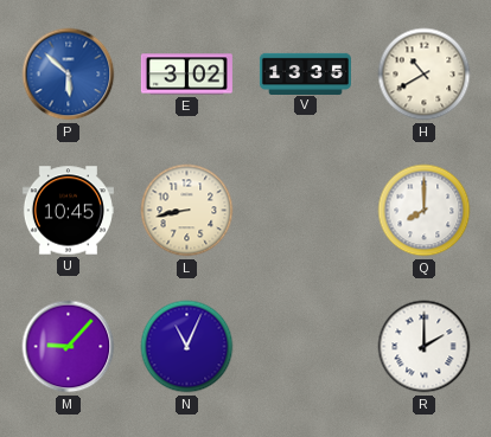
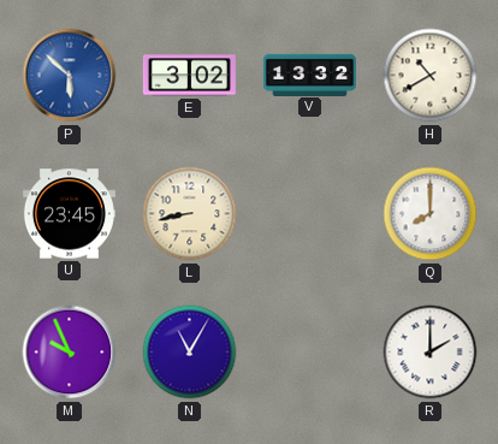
V: 13:35 -> 13:32 (309, 75)
U: 10:45 -> 23:45 (69, 214)
M: 9:07 -> 9:56 (70, 353)
N: 11:04 -> 11:05 (190, 353)
